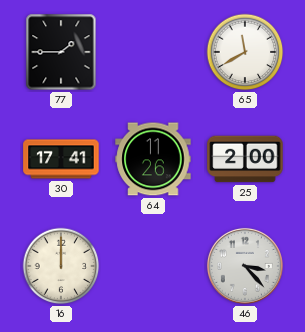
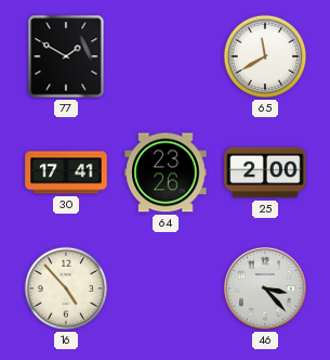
77: 1:45 -> 1:50 (66, 56)
64: 11:26 -> 23:26 (166, 172)
16: 12:00 -> 4:53 (66, 288)
